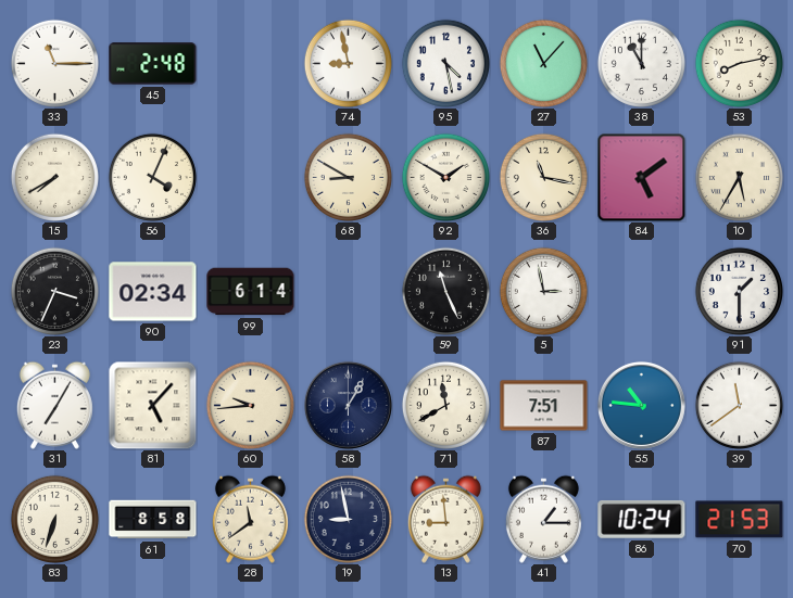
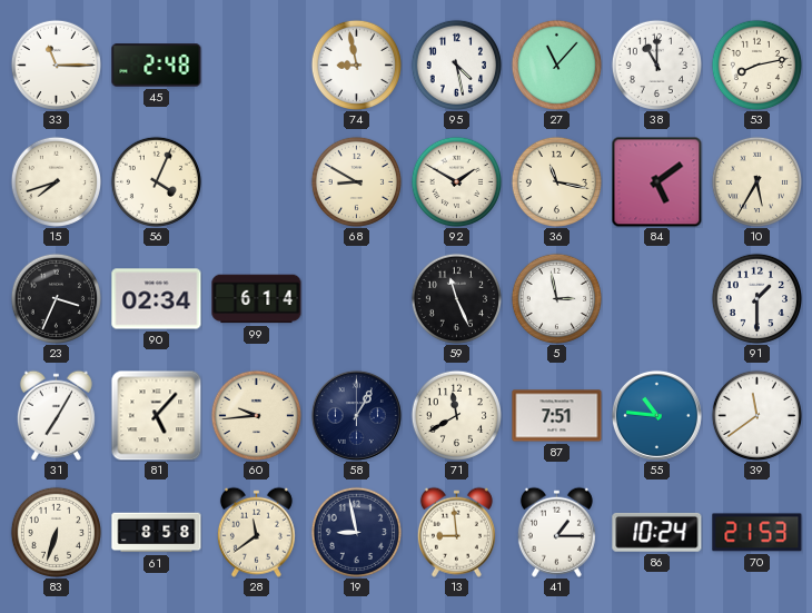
15: 7:40 -> 7:42 (56, 181)
